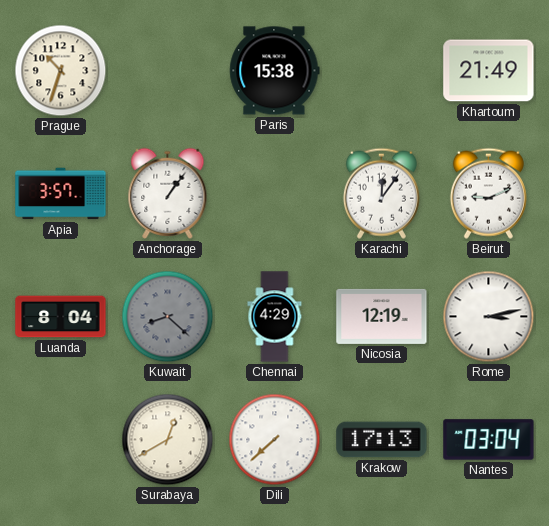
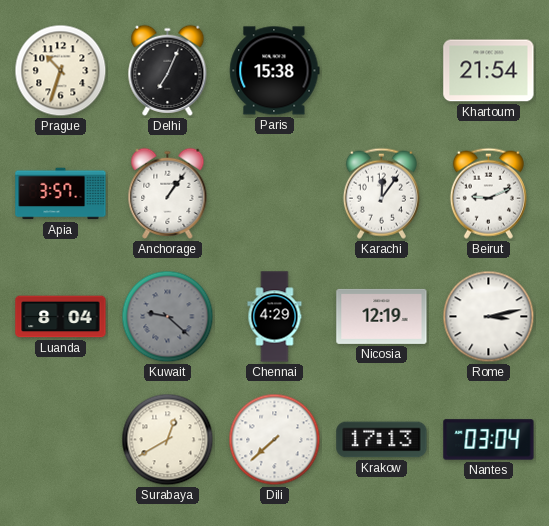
Delhi: none -> 7:04 (168, 70)
Khartoum: 21:49 -> 21:54 (489, 71)
Kuwait: 8:22 -> 9:22 (168, 317)
